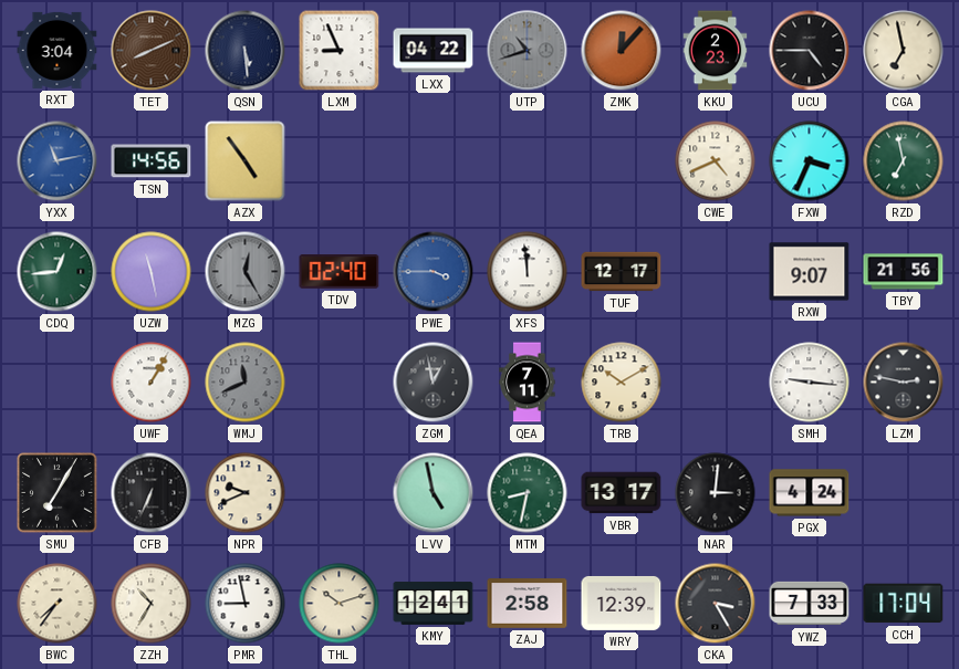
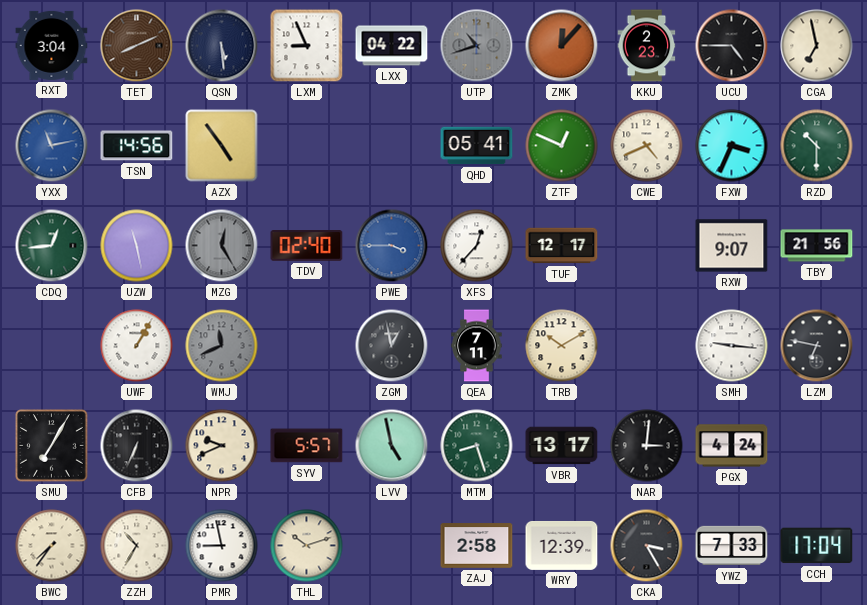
QHD: none -> 05:41 (477, 146)
ZTF: none -> 12:49 (562, 146)
RZD: 6:58 -> 10:30 (817, 146)
XFS: 11:59 -> 12:37 (477, 246)
LZM: 2:47 -> 6:47 (817, 346)
SYV: none -> 5:57 (307, 446)
MTM: 8:32 -> 8:27 (477, 446)
KMY: 12:41 -> none (434, 604)
